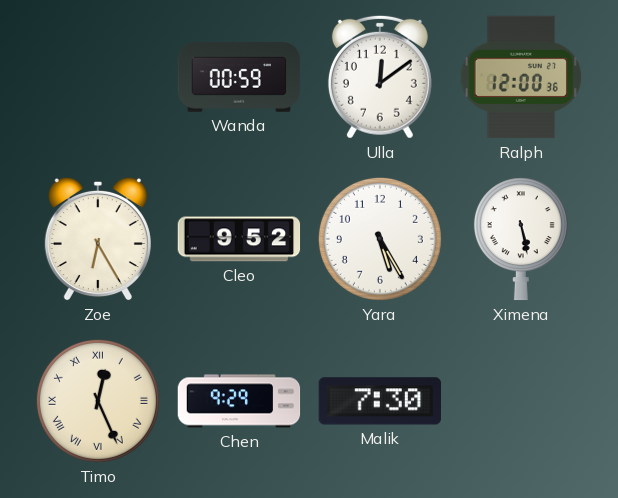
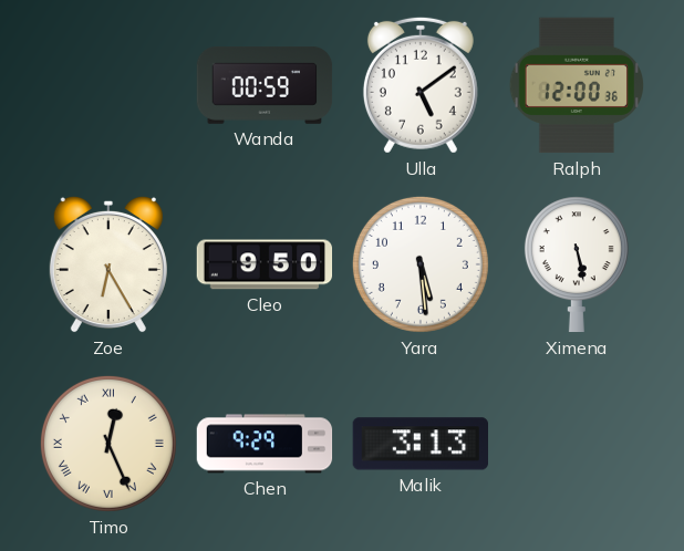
Ulla: 12:09 -> 5:09 (421, 85)
Cleo: 9:52 -> 9:50 (265, 264)
Yara: 5:25 -> 5:29 (421, 264)
Malik: 7:30 -> 3:13 (419, 444)
